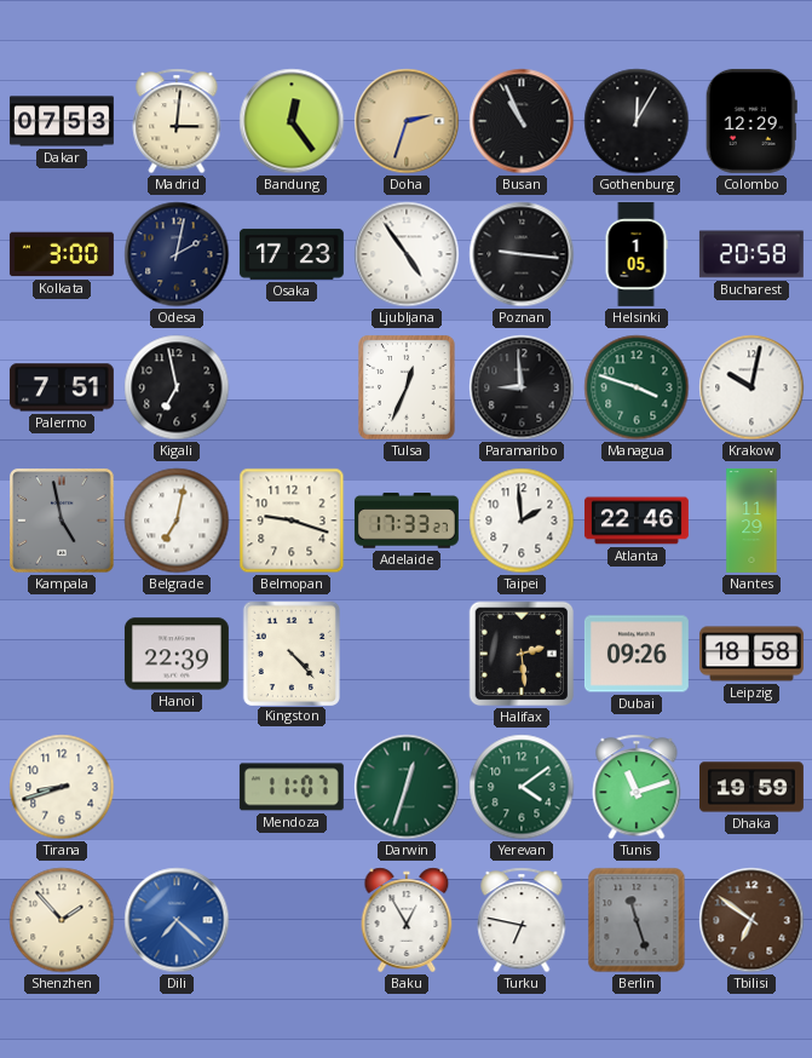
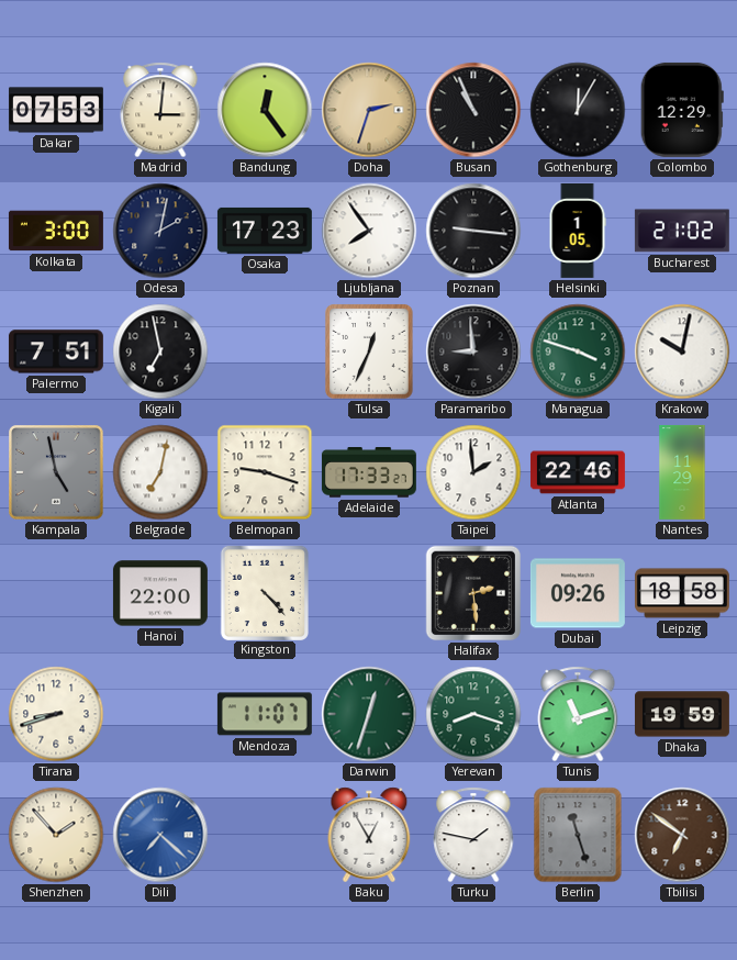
Ljubljana: 4:54 -> 7:54 (369, 231)
Bucharest: 20:58 -> 21:02 (682, 231)
Hanoi: 22:39 -> 22:00 (160, 593)
Yerevan: 4:09 -> 8:18 (473, 714)
Turku: 6:47 -> 1:47 (473, 835)
